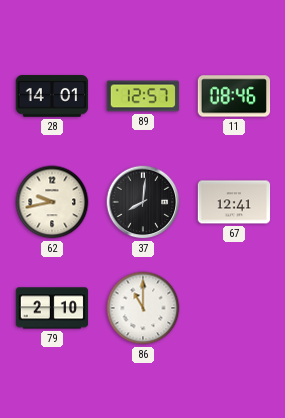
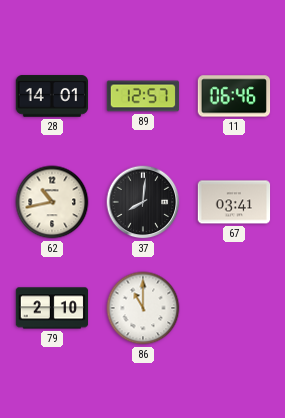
11: 08:46 -> 06:46 (234, 96)
62: 9:43 -> 10:43 (52, 202)
67: 12:41 -> 03:41 (234, 202)
